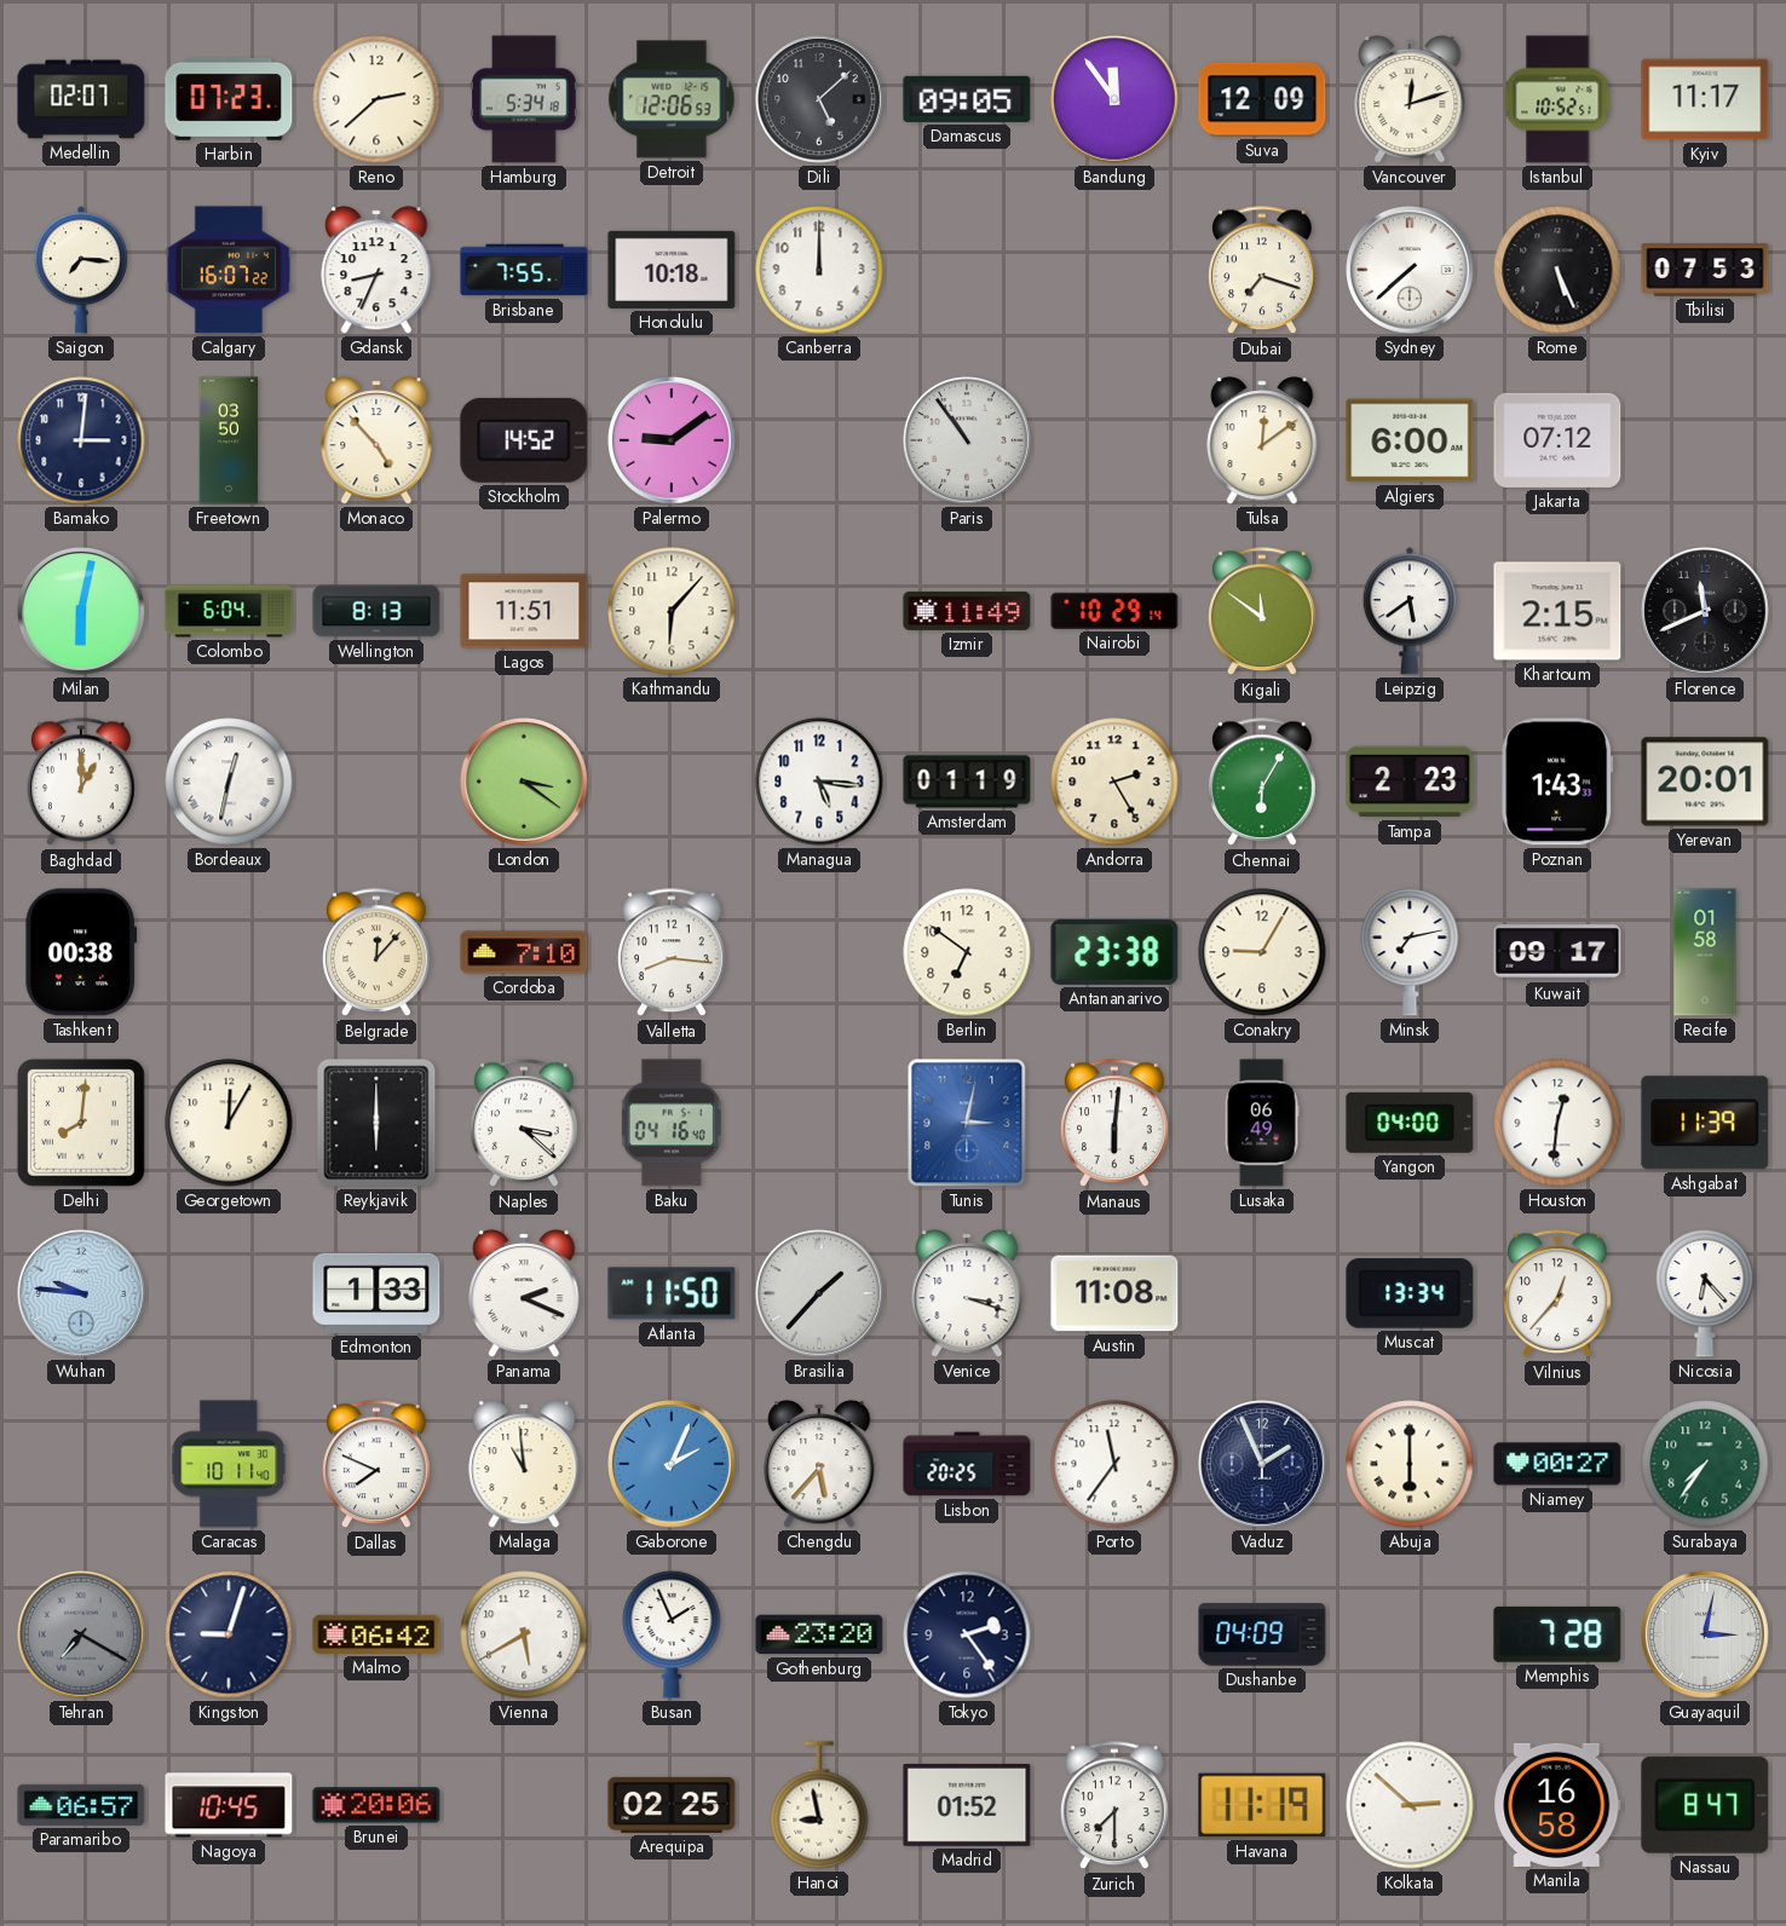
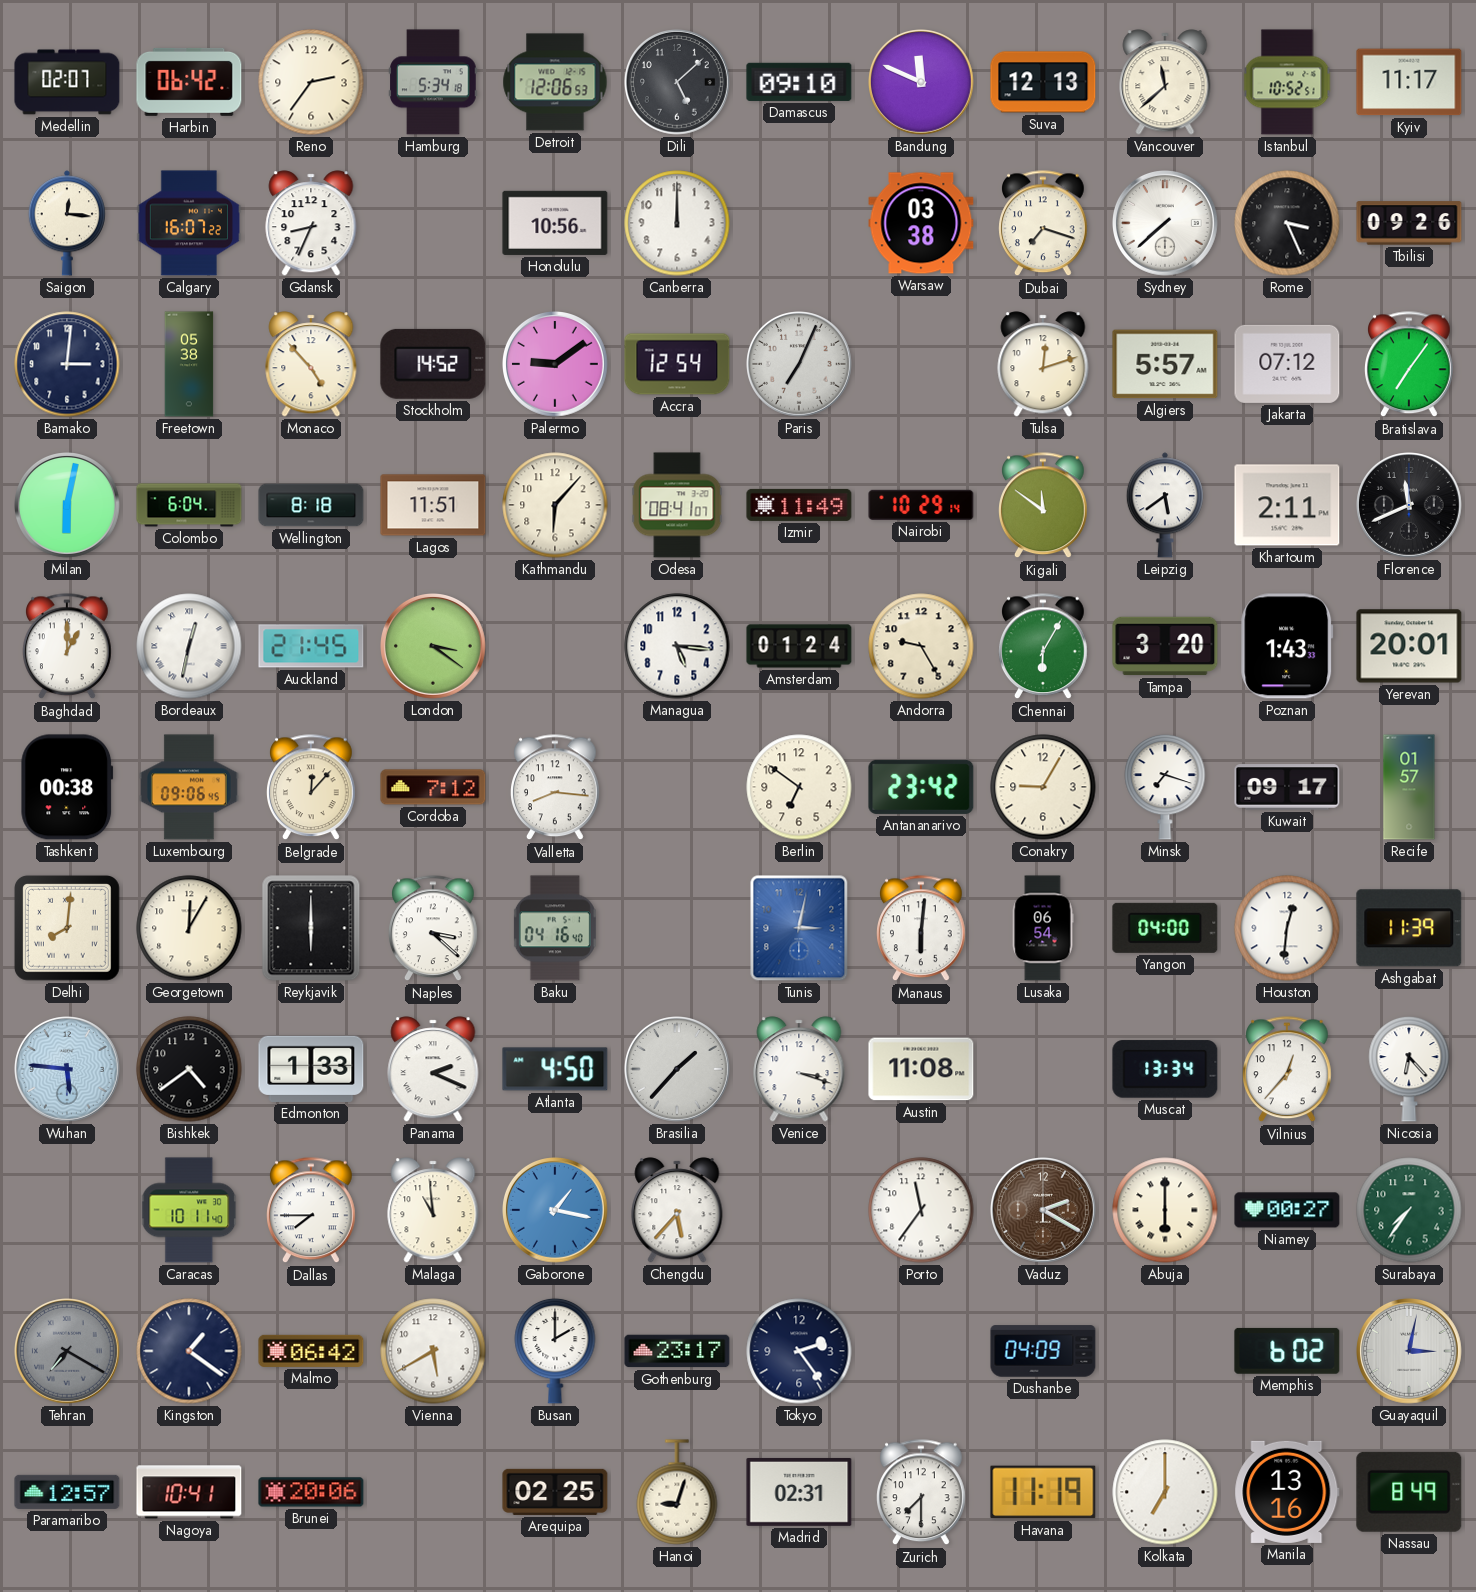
Harbin: 07:23 -> 06:42 (189, 82)
Reno: 2:38 -> 2:36 (311, 82)
Damascus: 09:05 -> 09:10 (799, 82)
Bandung: 11:54 -> 11:49 (922, 83)
Suva: 12:09 -> 12:13 (1043, 82)
Vancouver: 12:12 -> 11:38 (1165, 82)
Saigon: 7:16 -> 12:16 (67, 223)
Brisbane: 7:55 -> none (524, 270)
Honolulu: 10:18 -> 10:56 (555, 223)
Warsaw: none -> 03:38 (921, 223)
Rome: 5:26 -> 3:26 (1287, 223)
Tbilisi: 07:53 -> 09:26 (1409, 223)
Freetown: 03:50 -> 05:38 (189, 364)
Accra: none -> 12:54 (677, 364)
Paris: 10:54 -> 7:04 (800, 365)
Tulsa: 12:09 -> 12:12 (1043, 364)
Algiers: 6:00 -> 5:57 (1165, 364)
Bratislava: none -> 7:06 (1410, 365)
Wellington: 8:13 -> 8:18 (311, 505)
Odesa: none -> 08:41 (677, 505)
Khartoum: 2:15 -> 2:11 (1287, 505)
Auckland: none -> 21:45 (311, 646)
Amsterdam: 01:19 -> 01:24 (799, 646)
Andorra: 2:25 -> 9:25 (921, 646)
Tampa: 2:23 -> 3:20 (1165, 646)
Luxembourg: none -> 09:06 (189, 787)
Cordoba: 7:10 -> 7:12 (433, 787)
Antananarivo: 23:38 -> 23:42 (921, 787)
Minsk: 7:13 -> 7:18 (1165, 787)
Recife: 01:58 -> 01:57 (1409, 787)
Lusaka: 06:49 -> 06:54 (1043, 928)
Wuhan: 9:46 -> 5:46 (68, 1070)
Bishkek: none -> 4:39 (189, 1069)
Atlanta: 11:50 -> 4:50 (555, 1069)
Dallas: 7:49 -> 7:45 (312, 1211)
Gaborone: 2:04 -> 1:17 (556, 1211)
Lisbon: 20:25 -> none (967, 1464)
Vaduz: 1:56 -> 2:20 (1044, 1211)
Vaduz dial: navy -> brown (1044, 1211)
Kingston: 9:03 -> 1:21 (189, 1351)
Busan: 1:56 -> 2:00 (555, 1351)
Gothenburg: 23:20 -> 23:17 (677, 1351)
Memphis: 7:28 -> 6:02 (1287, 1351)
Paramaribo: 06:57 -> 12:57 (67, 1492)
Nagoya: 10:45 -> 10:41 (189, 1492)
Hanoi: 8:58 -> 9:03 (677, 1492)
Madrid: 01:52 -> 02:31 (799, 1492)
Kolkata: 2:52 -> 7:00 (1165, 1492)
Manila: 16:58 -> 13:16 (1287, 1492)
Nassau: 8:47 -> 8:49 (1409, 1492)
